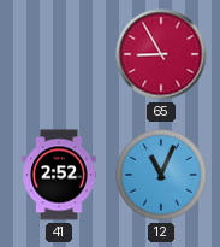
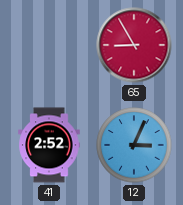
12: 11:04 -> 3:04 (134, 145)
